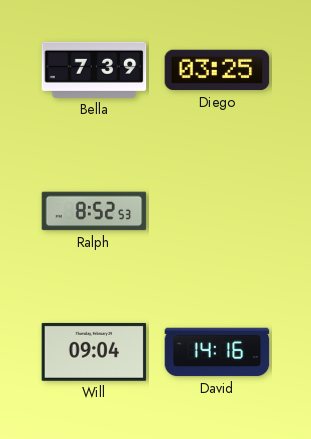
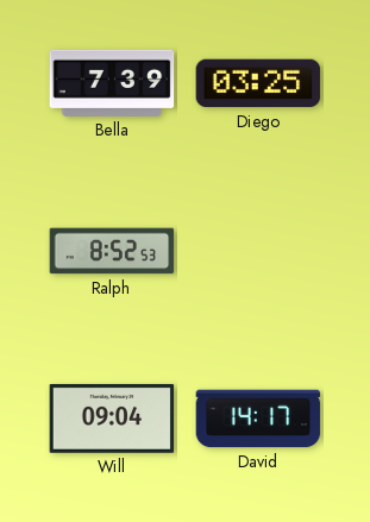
David: 14:16 -> 14:17 (258, 419)
